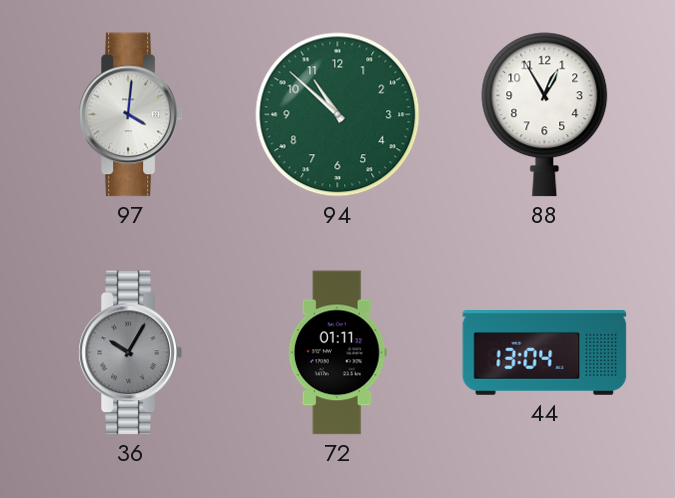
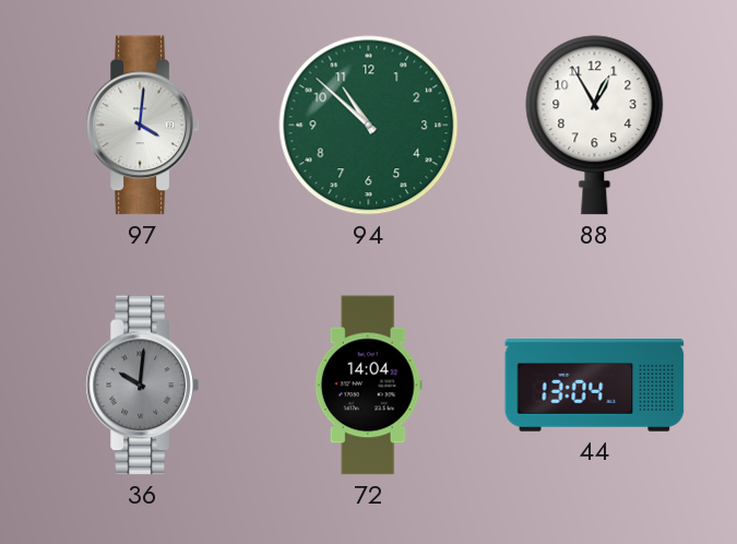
36: 10:05 -> 10:01 (142, 386)
72: 01:11 -> 14:04 (368, 386)
